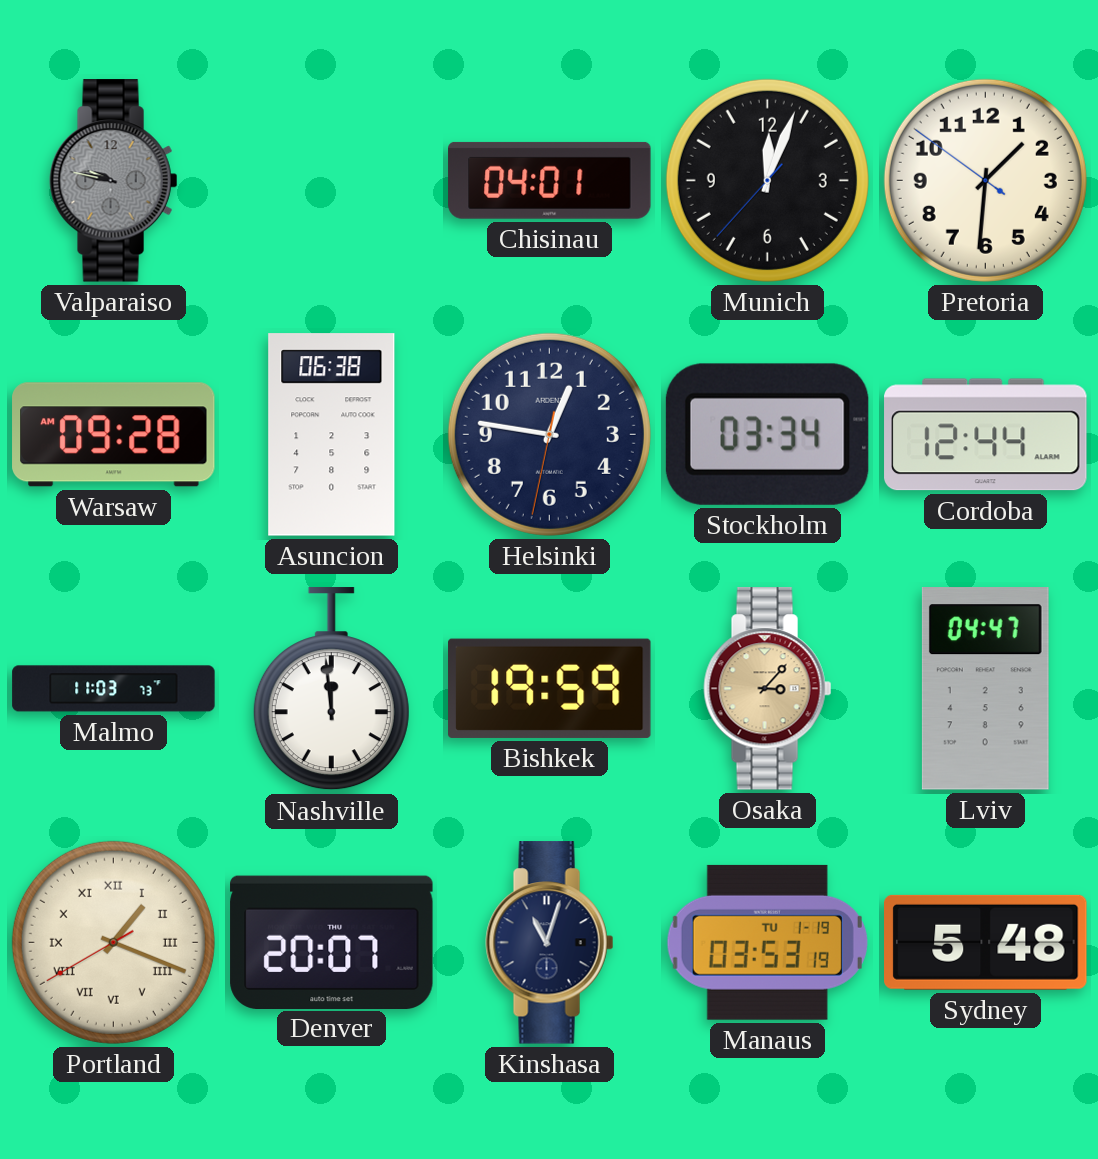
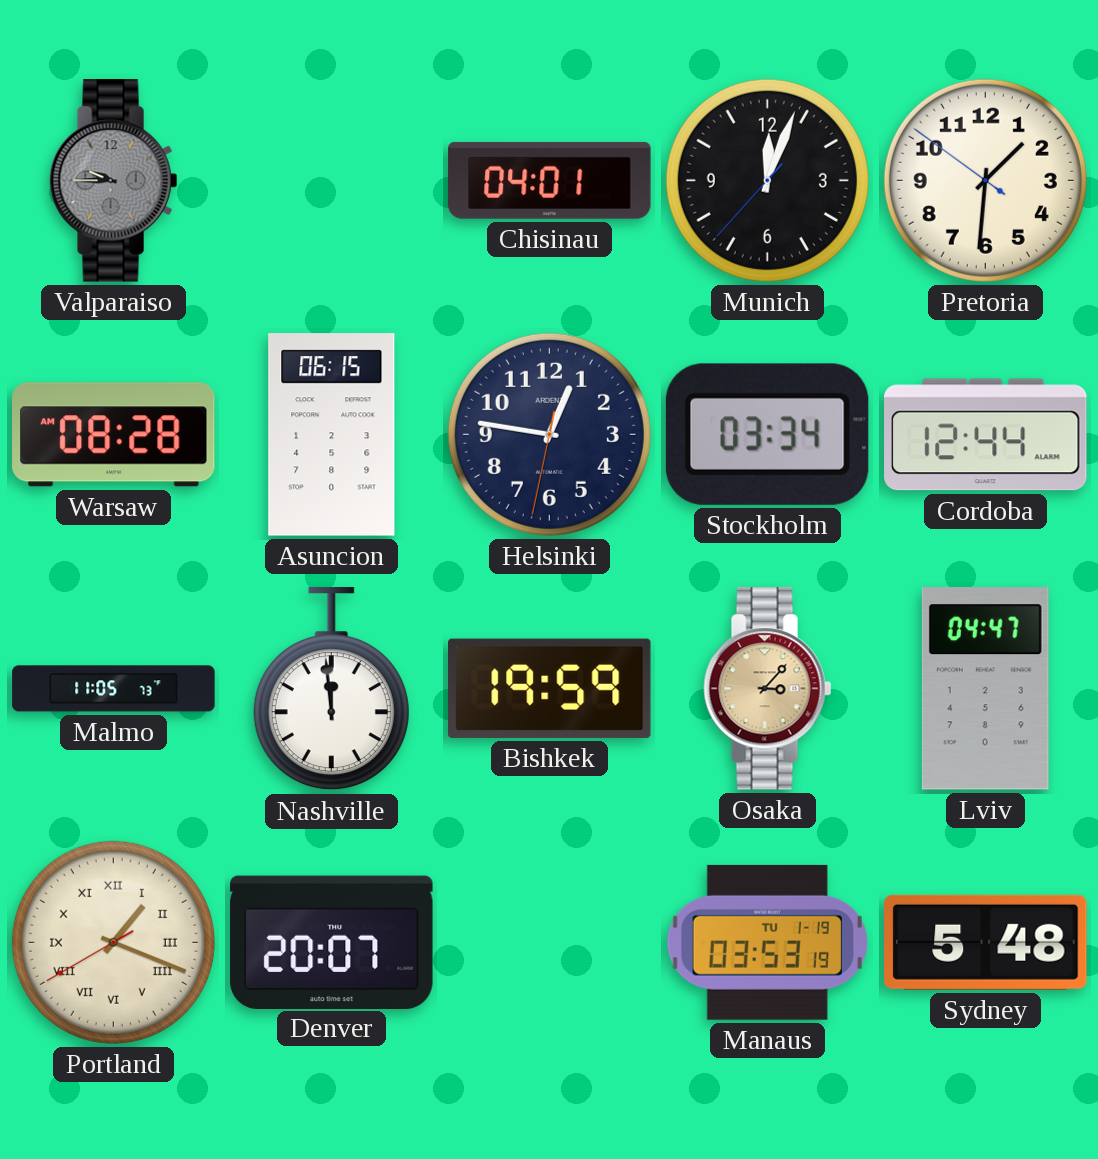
Valparaiso: 9:47 -> 9:45 (114, 181)
Warsaw: 09:28 -> 08:28 (114, 435)
Asuncion: 06:38 -> 06:15 (332, 435)
Malmo: 11:03 -> 11:05 (114, 689)
Kinshasa: 11:03 -> none (550, 943)
